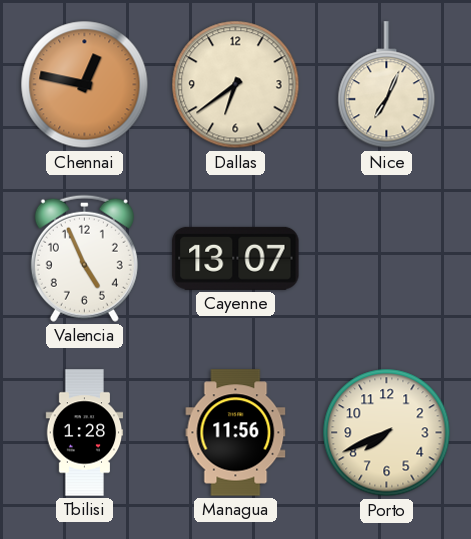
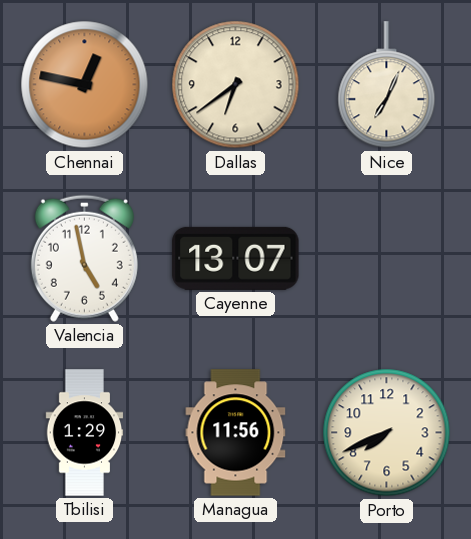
Valencia: 4:56 -> 4:58 (84, 258)
Tbilisi: 1:28 -> 1:29 (85, 433)
